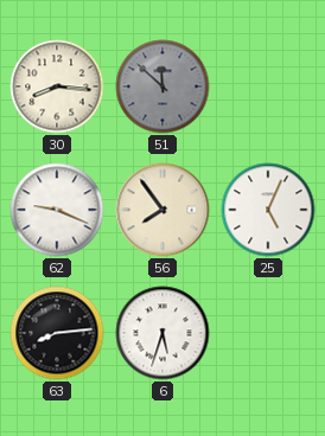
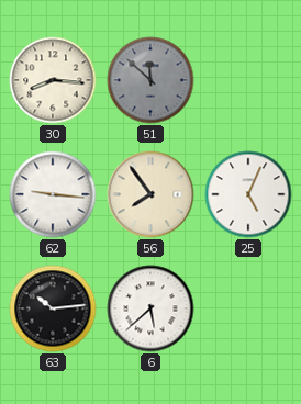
62: 9:19 -> 9:16 (53, 194)
63: 8:14 -> 10:14 (53, 308)
6: 5:33 -> 5:38 (150, 308)
